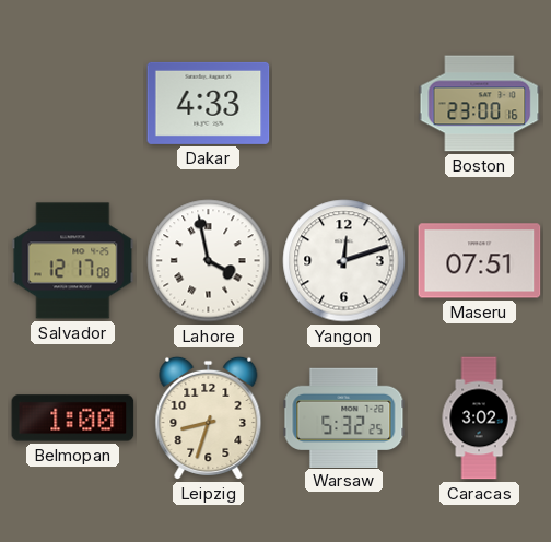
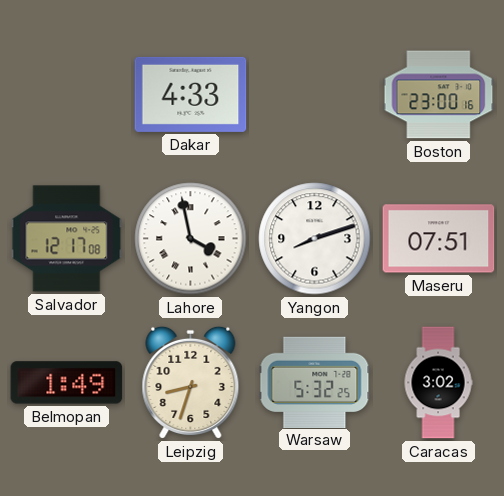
Yangon: 12:12 -> 8:12 (315, 239)
Belmopan: 1:00 -> 1:49 (67, 383)
